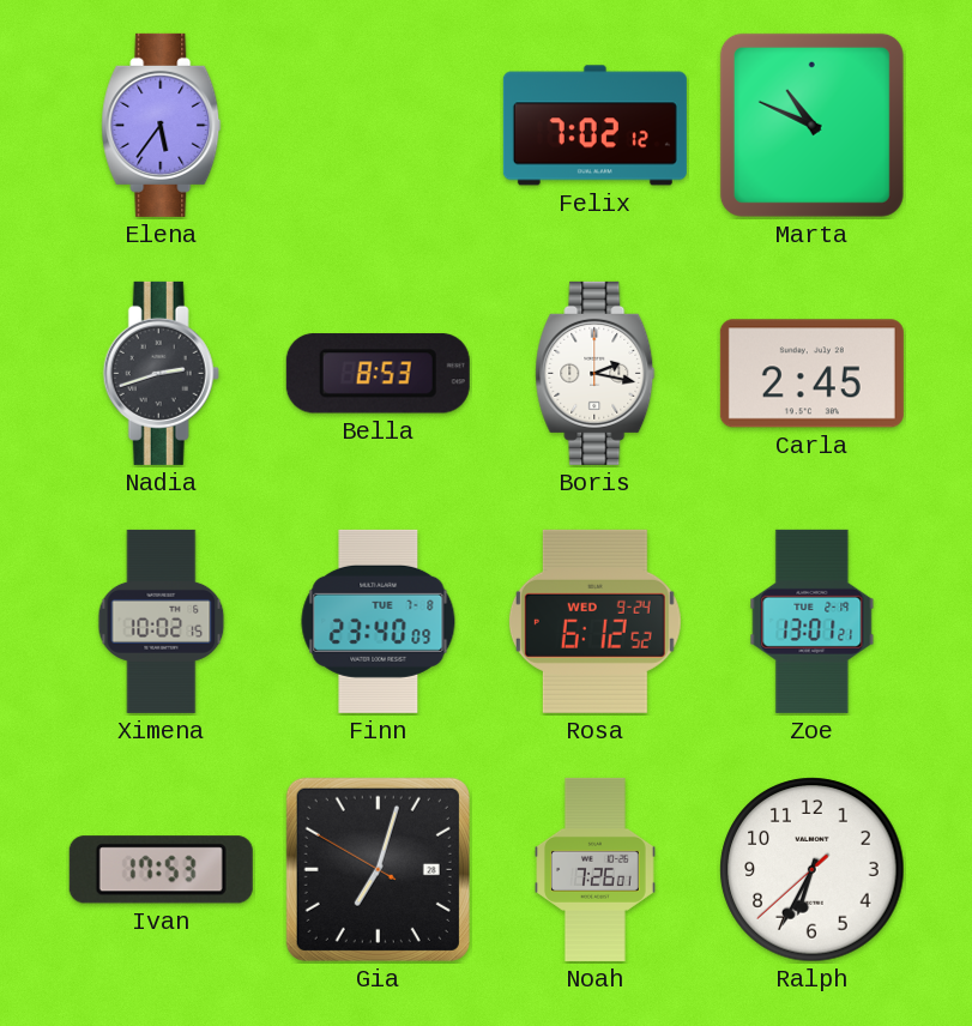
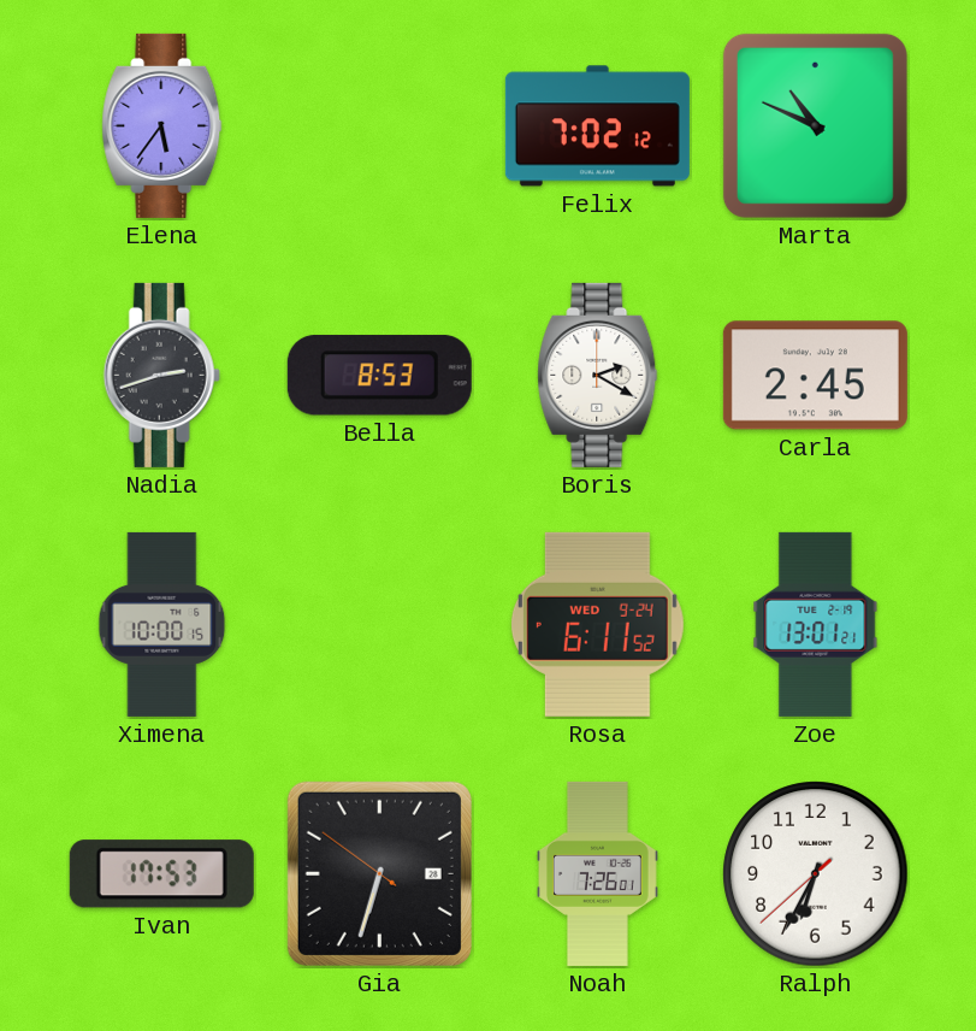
Boris: 2:17 -> 2:20 (598, 375)
Ximena: 10:02 -> 10:00 (162, 624)
Finn: 23:40 -> none (379, 621)
Rosa: 6:12 -> 6:11 (597, 624)
Gia: 7:02 -> 6:32 (379, 873)
